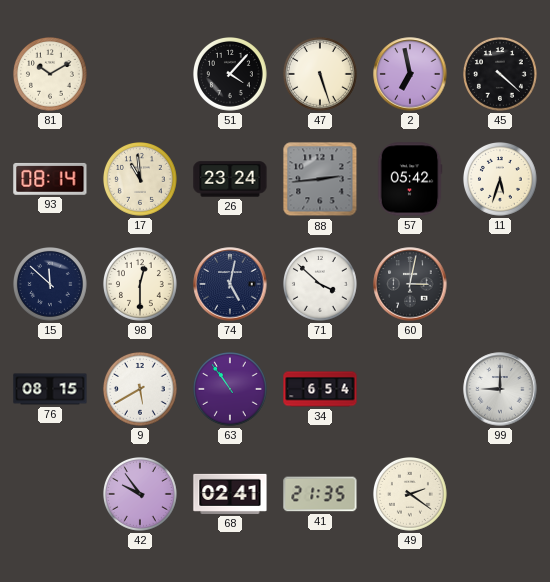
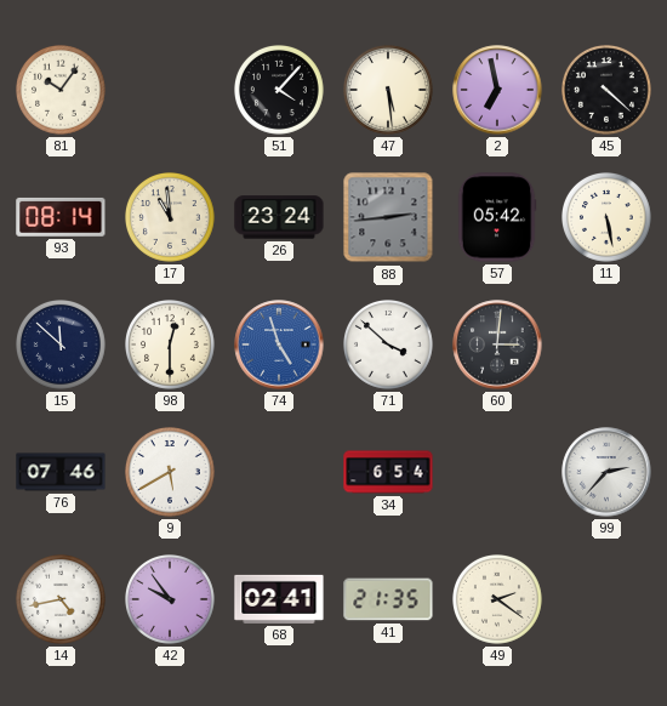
81: 10:10 -> 10:06 (62, 91)
47: 5:27 -> 5:29 (389, 91)
11: 5:33 -> 5:28 (608, 218)
74: 5:02 -> 4:57 (279, 345)
74 dial: navy -> blue (279, 345)
60: 3:02 -> 3:01 (497, 345)
76: 08:15 -> 07:46 (61, 472)
63: 10:54 -> none (231, 390)
99: 9:00 -> 2:37 (606, 472)
14: none -> 4:43 (62, 600)
